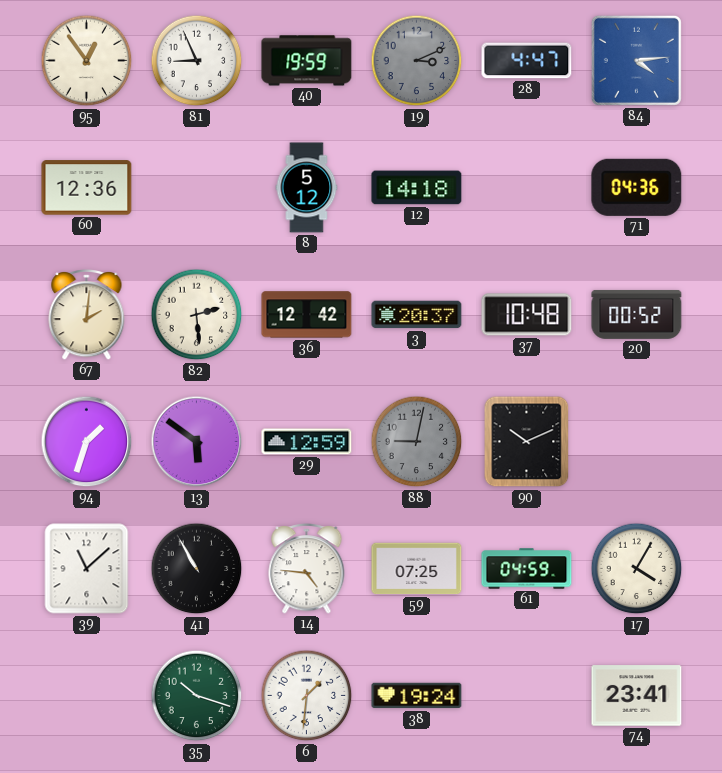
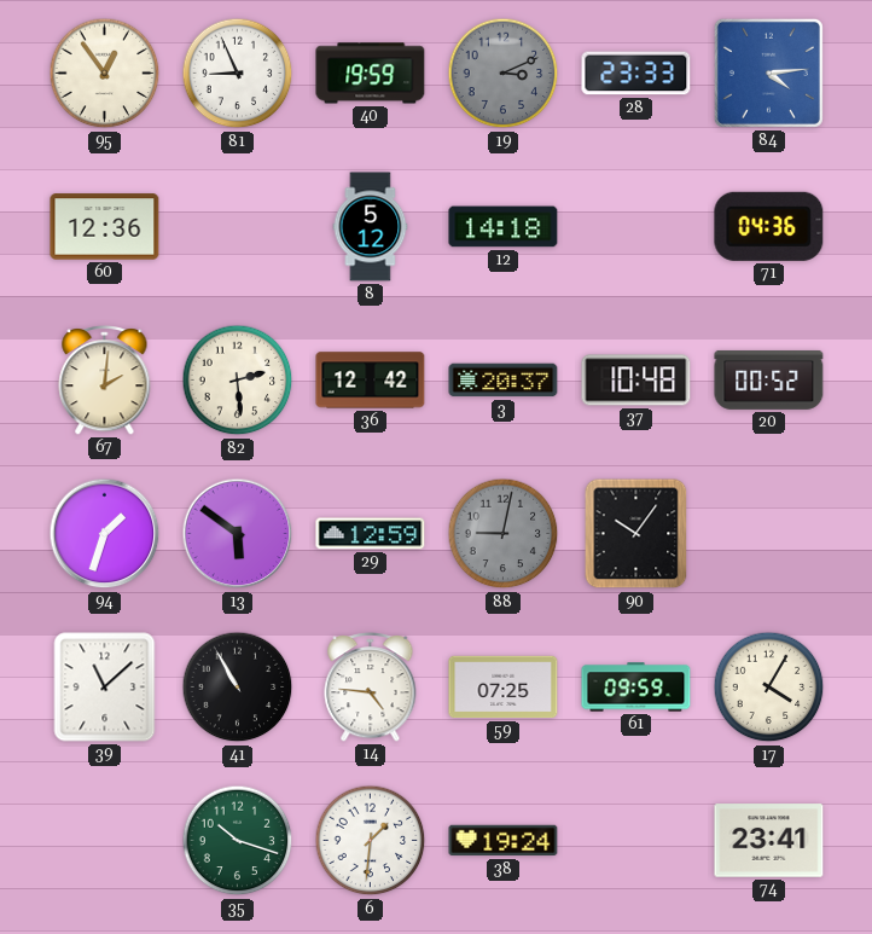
28: 4:47 -> 23:33 (636, 74)
90: 10:11 -> 10:06 (636, 534)
61: 04:59 -> 09:59 (636, 688)
